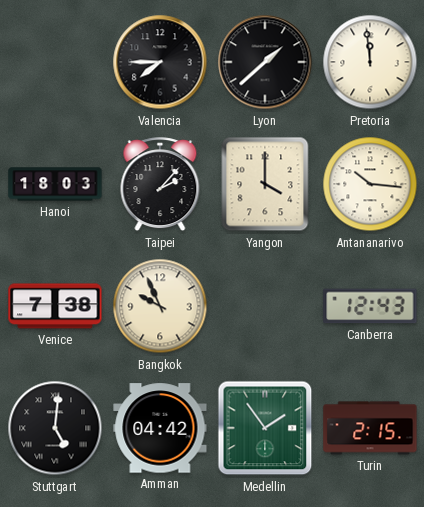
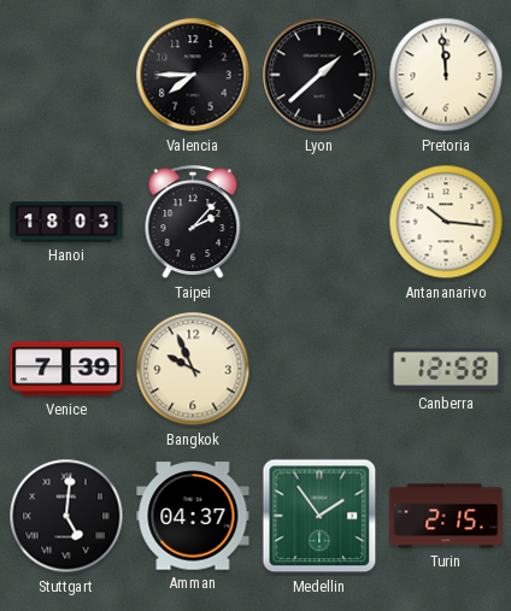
Yangon: 4:00 -> none (265, 184)
Venice: 7:38 -> 7:39 (66, 369)
Canberra: 12:43 -> 12:58 (446, 369)
Amman: 04:42 -> 04:37 (193, 516)
